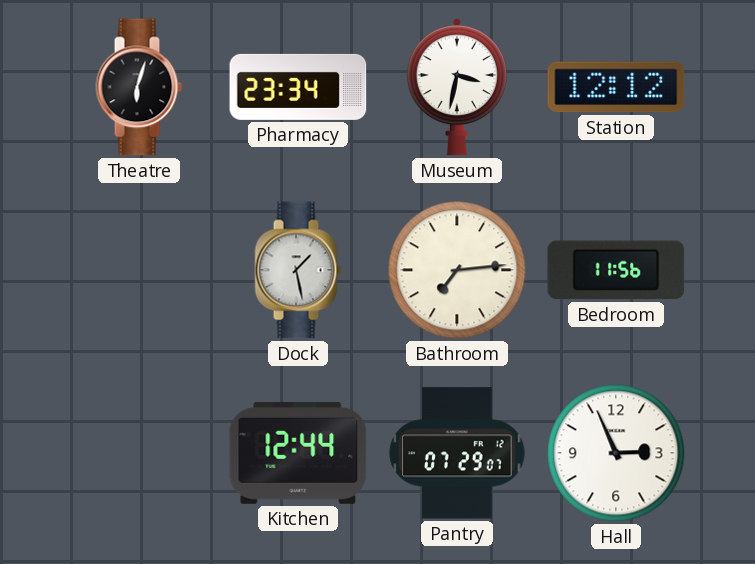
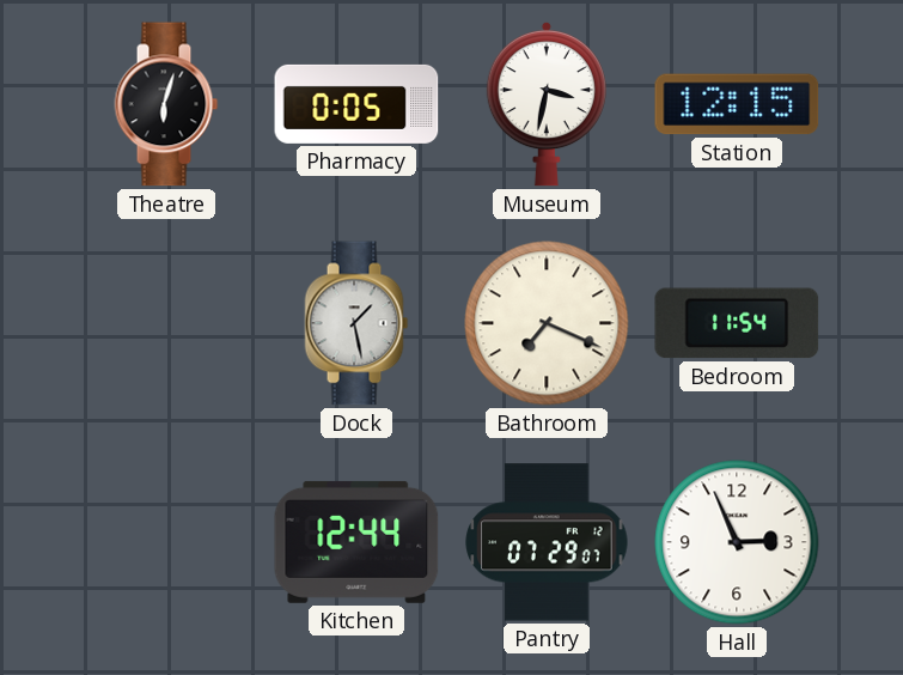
Pharmacy: 23:34 -> 0:05 (356, 104)
Station: 12:12 -> 12:15 (737, 104)
Bathroom: 7:14 -> 7:19 (547, 323)
Bedroom: 11:56 -> 11:54 (737, 323)
